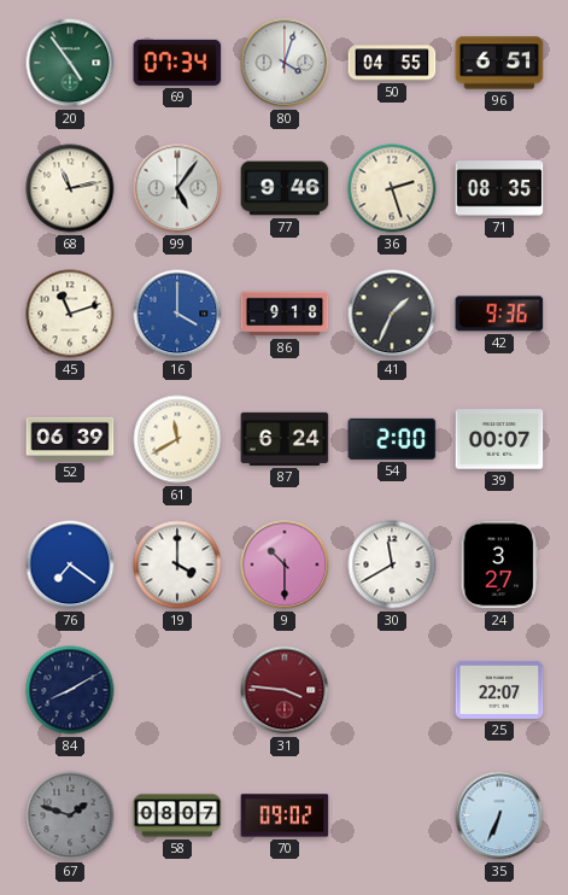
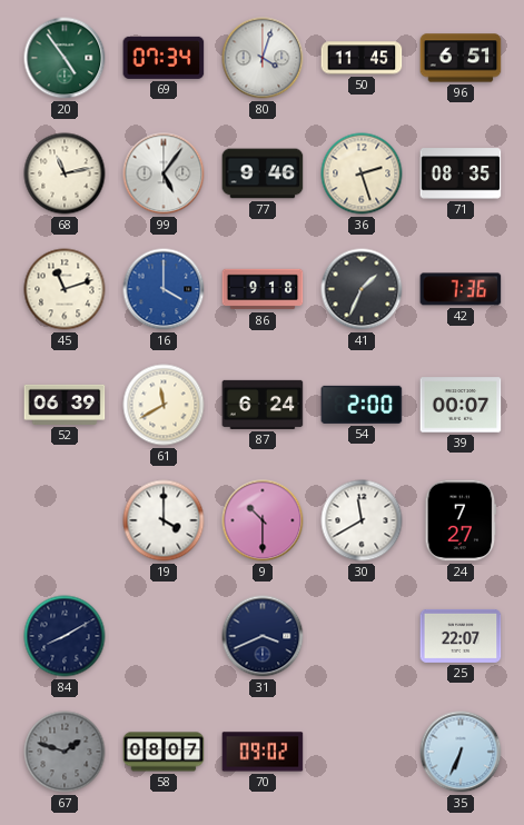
50: 04:55 -> 11:45 (362, 58)
42: 9:36 -> 7:36 (461, 289)
76: 7:21 -> none (70, 565)
24: 3:27 -> 7:27 (461, 520)
31: 3:46 -> 3:41 (263, 636)
31 dial: burgundy -> navy (263, 636)
